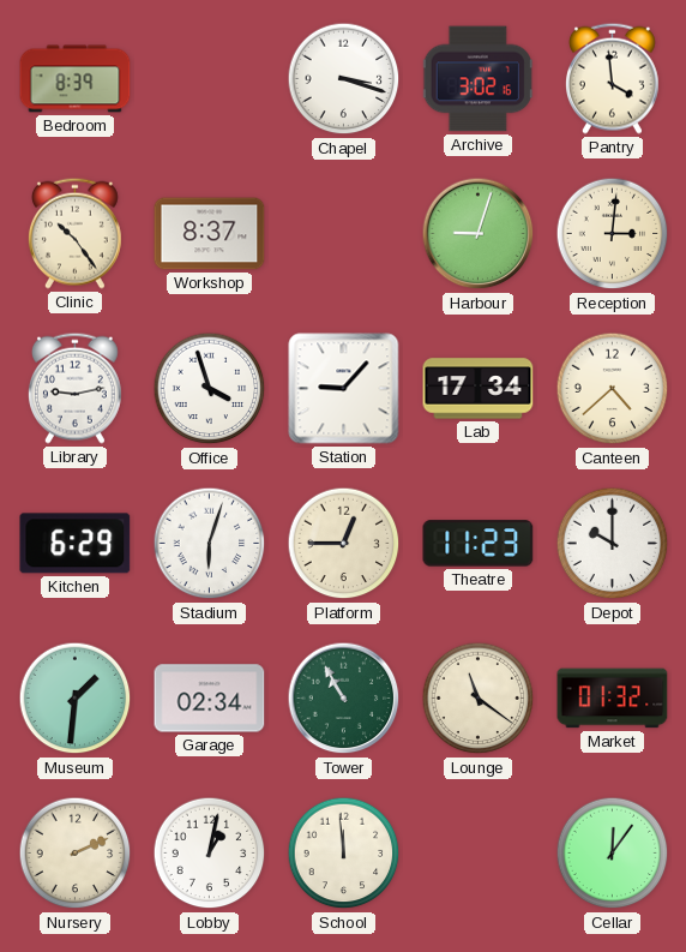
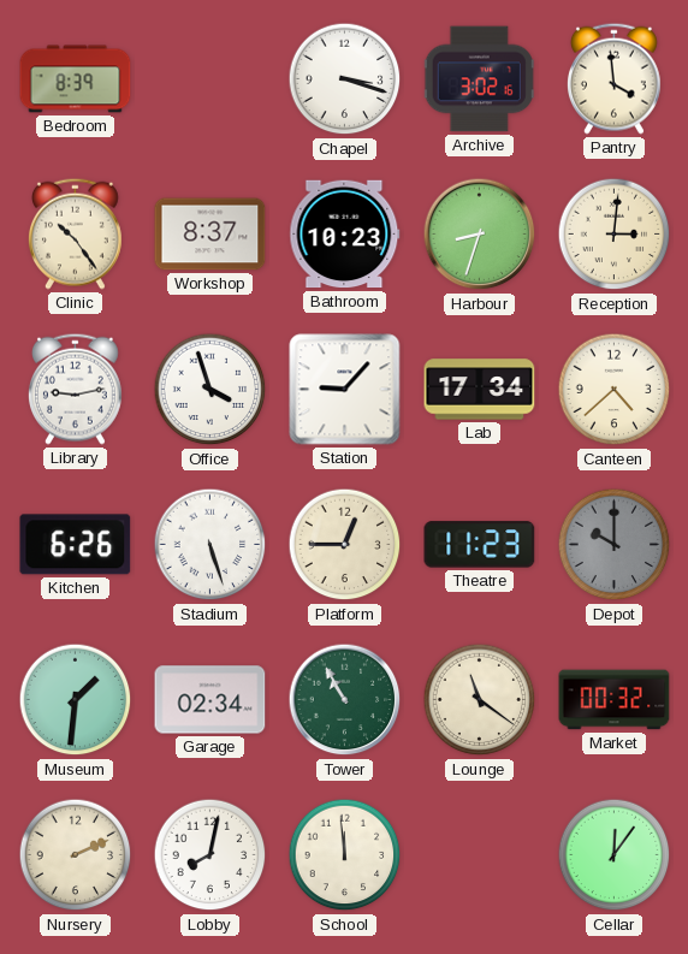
Bathroom: none -> 10:23 (345, 235)
Harbour: 9:03 -> 8:33 (480, 235)
Kitchen: 6:29 -> 6:26 (76, 545)
Stadium: 6:03 -> 5:27 (210, 545)
Depot dial: white -> grey (615, 545)
Market: 01:32 -> 00:32 (615, 700)
Lobby: 1:02 -> 8:02 (210, 855)
